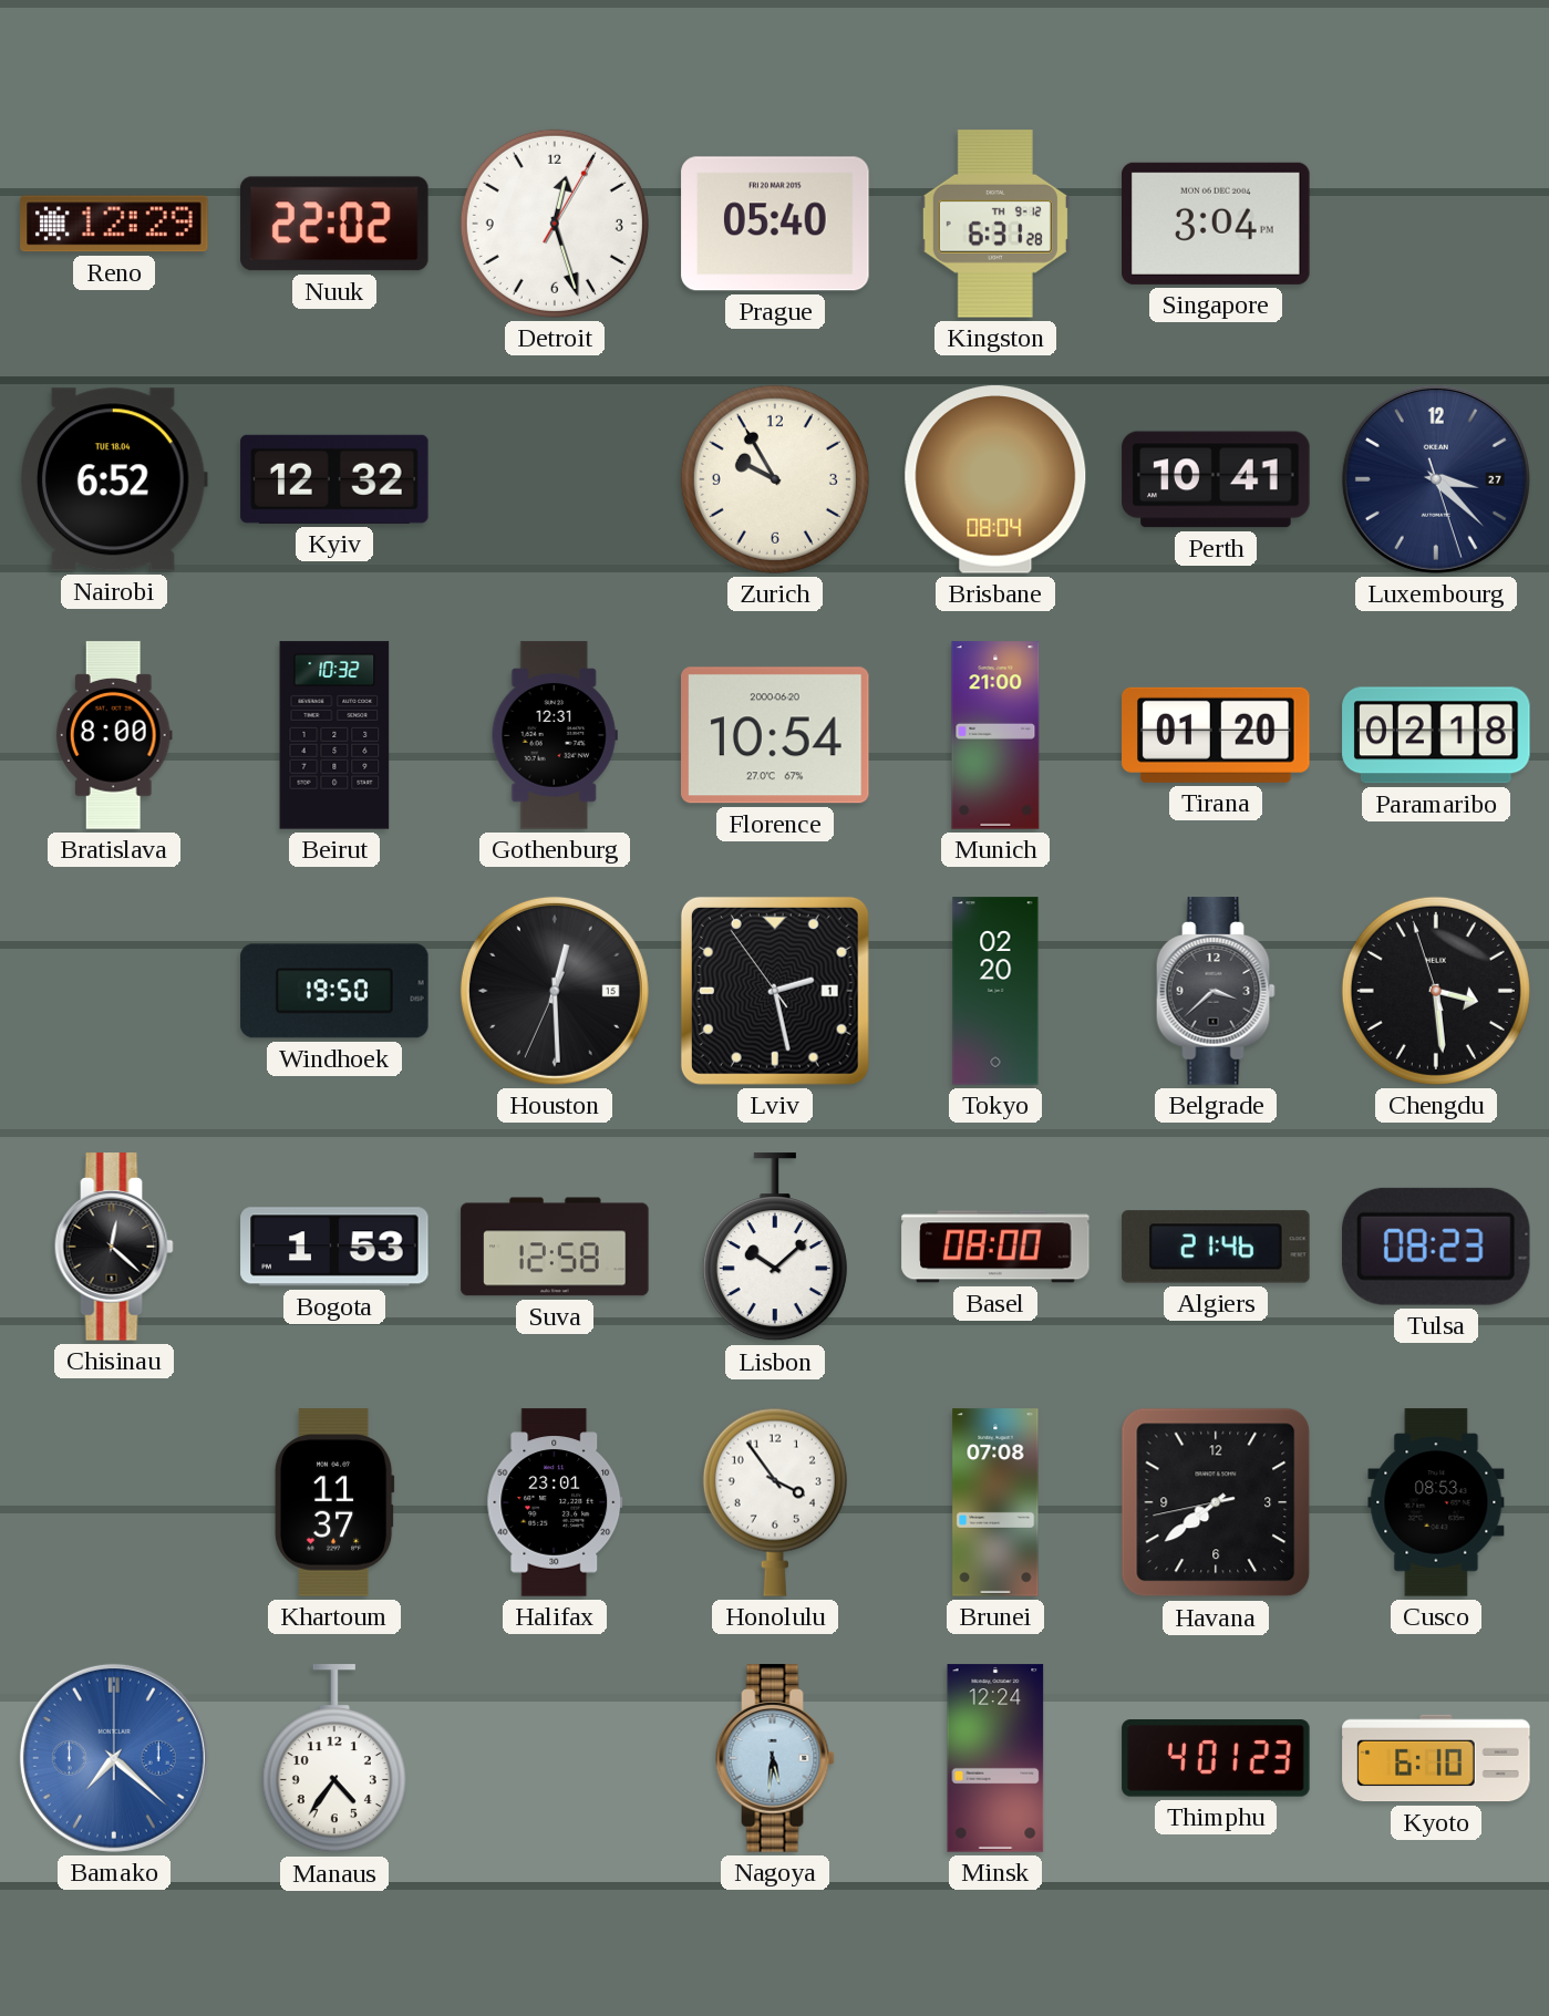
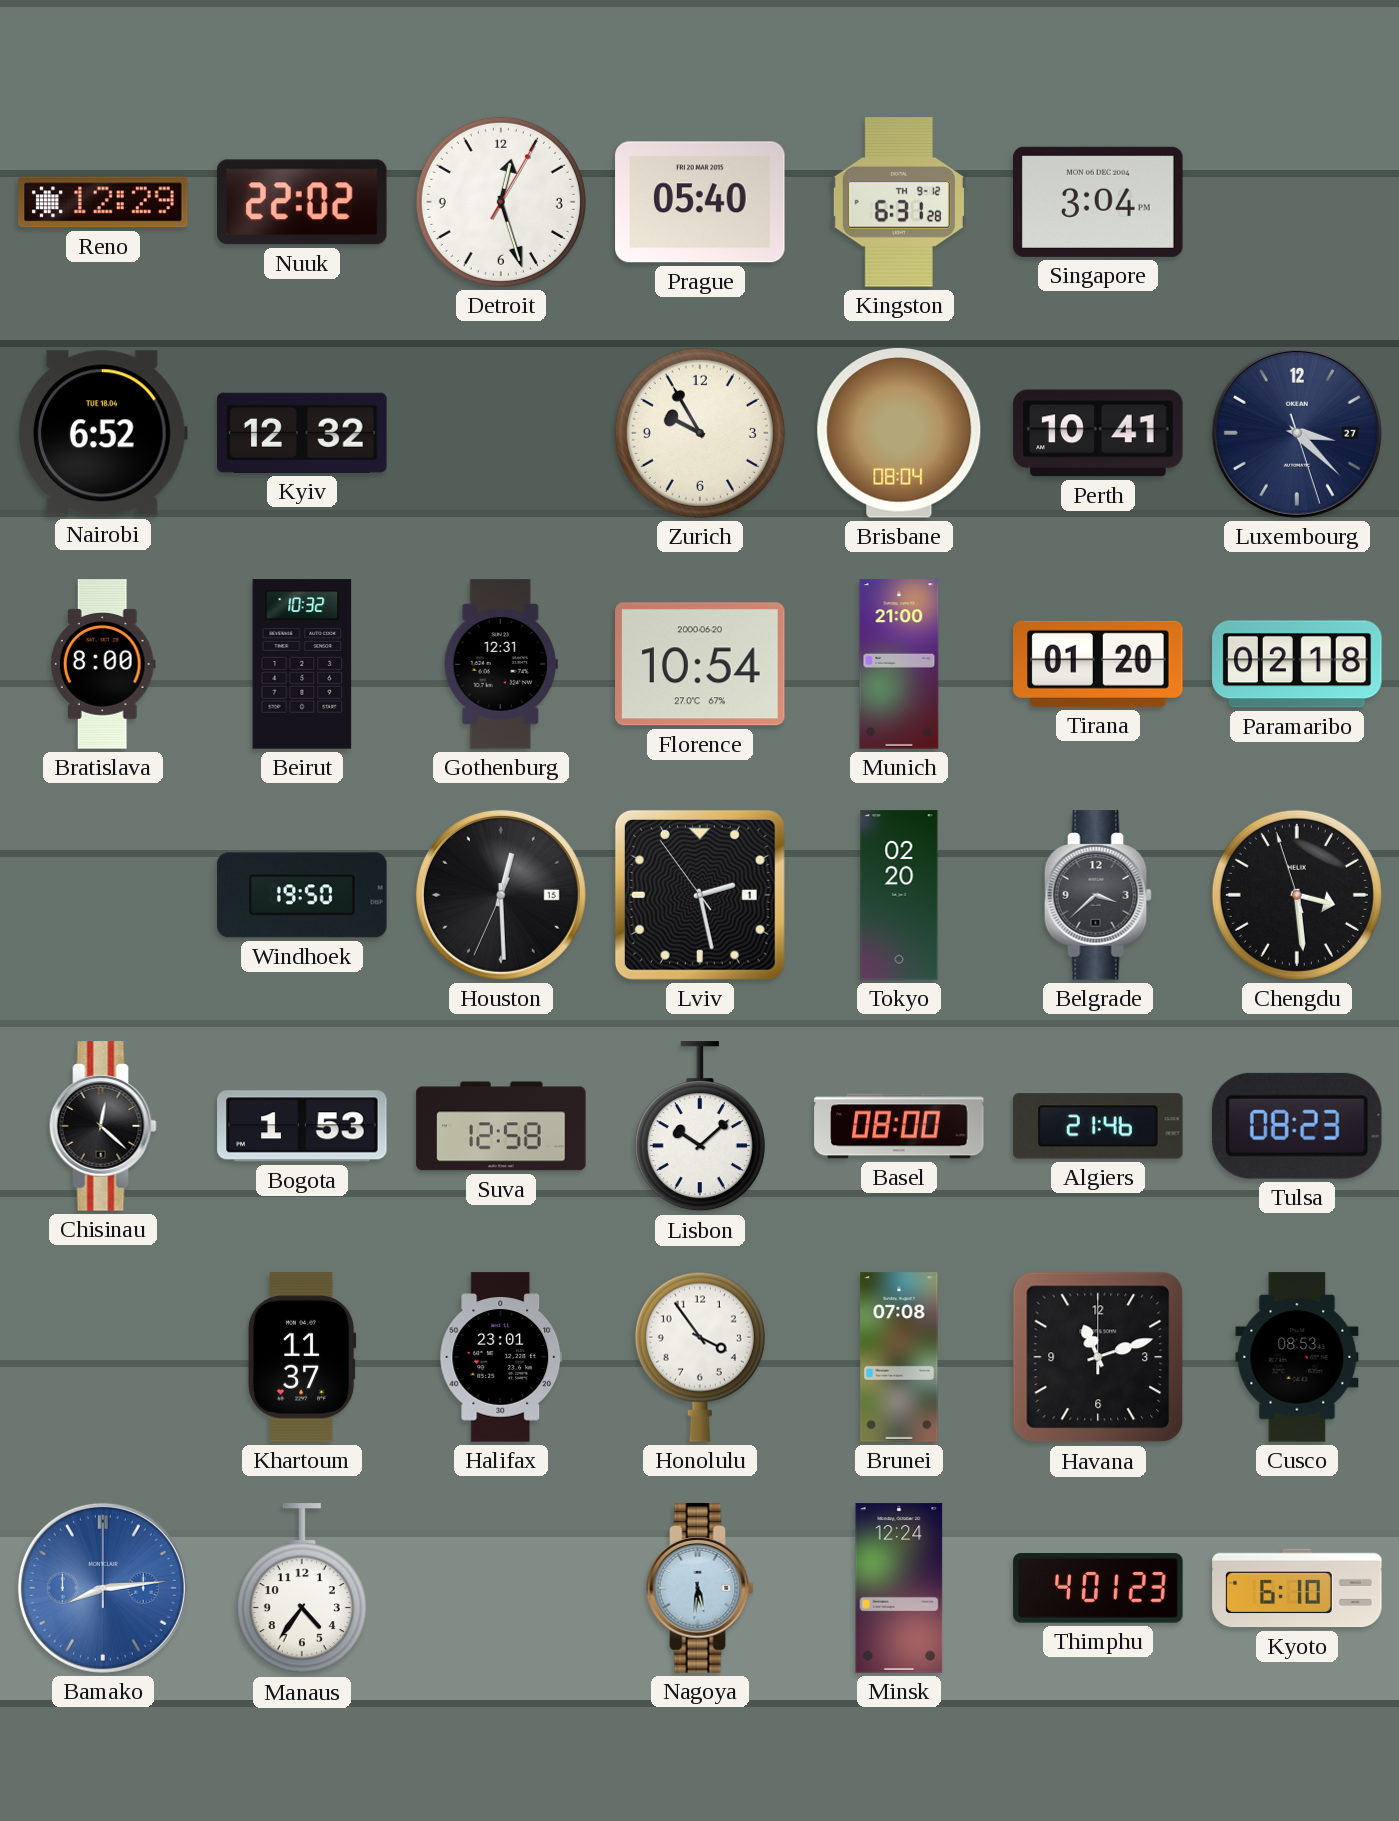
Havana: 7:38 -> 11:12 (1098, 1357)
Bamako: 7:22 -> 8:14 (103, 1588)
